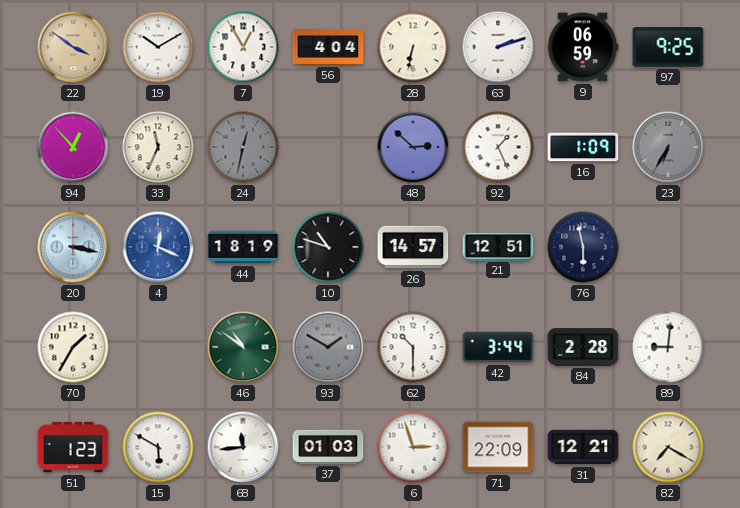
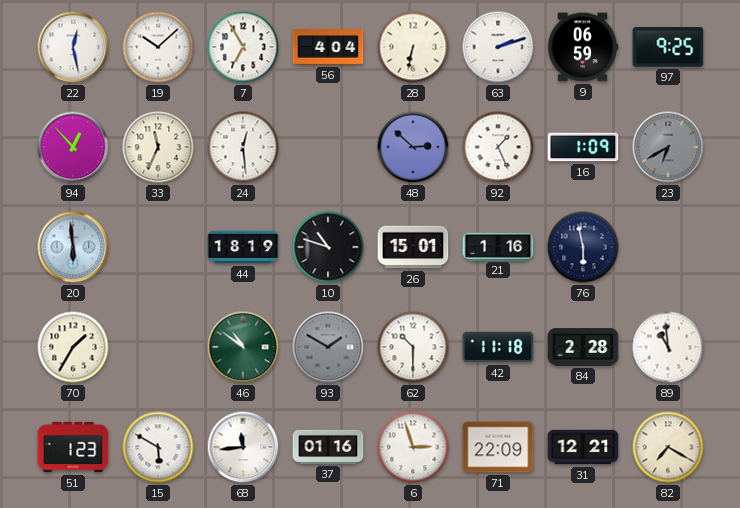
22: 3:51 -> 12:28 (73, 47)
22 dial: champagne -> white (73, 47)
19: 10:10 -> 10:08 (158, 47)
7: 12:55 -> 6:55 (243, 47)
24: 12:32 -> 12:29 (243, 147)
24 dial: grey -> white (243, 147)
23: 6:35 -> 6:40 (668, 147)
20: 3:17 -> 5:59 (73, 247)
4: 12:19 -> none (158, 247)
26: 14:57 -> 15:01 (413, 247)
21: 12:51 -> 1:16 (498, 246)
42: 3:44 -> 11:18 (498, 347)
89: 9:01 -> 10:59 (668, 347)
37: 01:03 -> 01:16 (328, 447)
